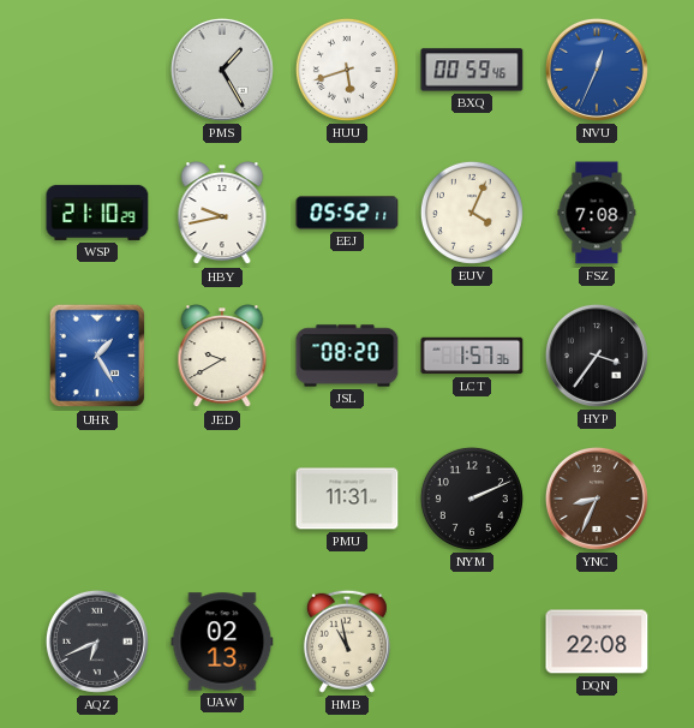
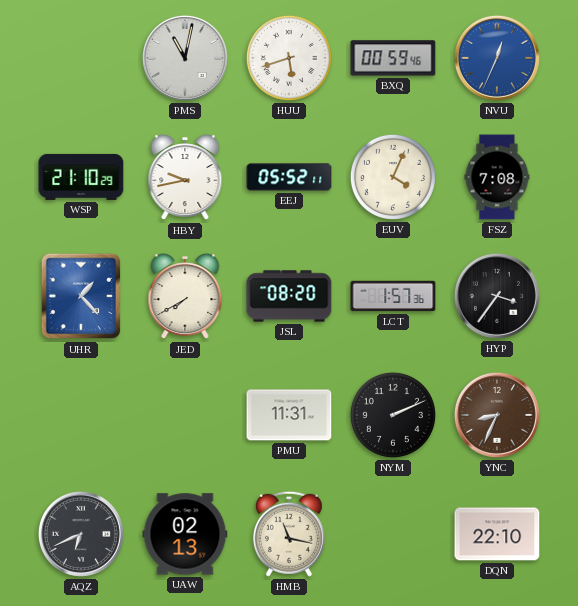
PMS: 1:25 -> 11:02 (185, 58)
UHR: 1:25 -> 1:23 (81, 296)
JED: 9:40 -> 7:40 (185, 297)
HMB: 10:58 -> 11:17 (289, 534)
DQN: 22:08 -> 22:10 (497, 534)
